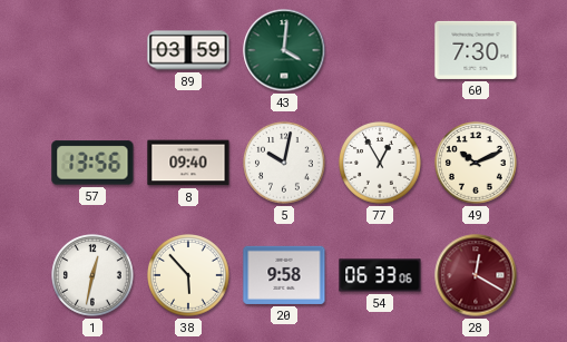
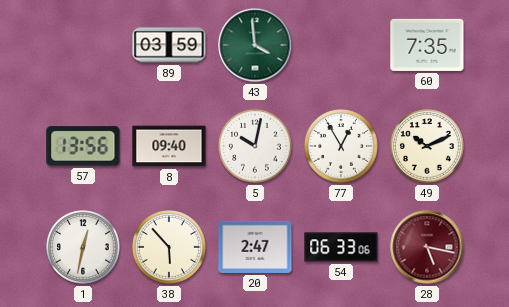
43: 4:01 -> 3:59 (255, 45)
60: 7:30 -> 7:35 (427, 45)
20: 9:58 -> 2:47 (255, 247)
28: 12:20 -> 5:17 (427, 247)
